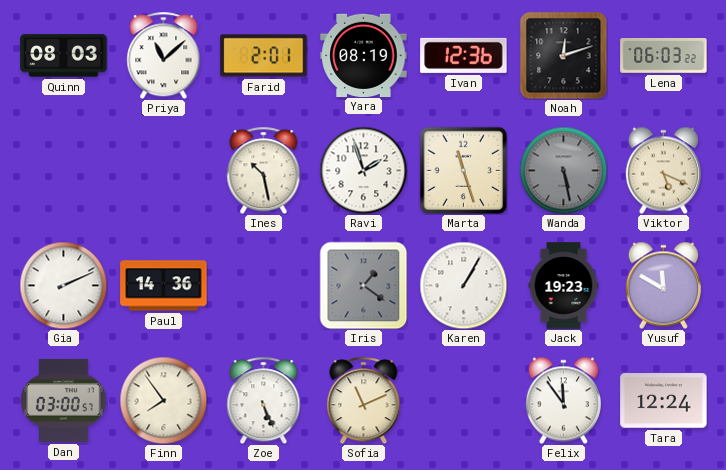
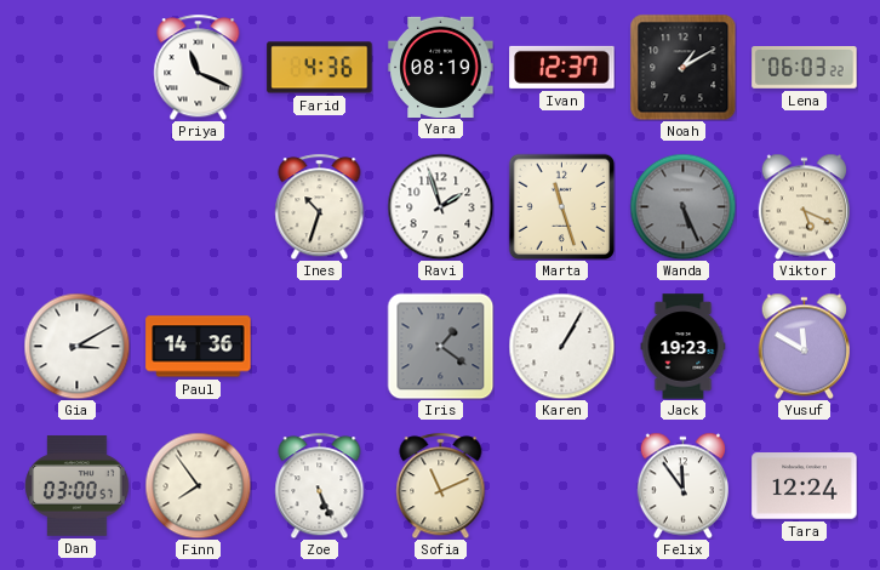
Quinn: 08:03 -> none (64, 56)
Priya: 11:08 -> 11:19 (199, 67)
Farid: 2:01 -> 4:36 (320, 68)
Ivan: 12:36 -> 12:37 (562, 67)
Noah: 12:12 -> 1:10 (682, 67)
Ines: 10:28 -> 10:33 (320, 206)
Wanda: 5:28 -> 5:26 (682, 206)
Gia: 2:11 -> 3:10 (76, 346)
